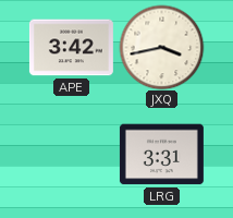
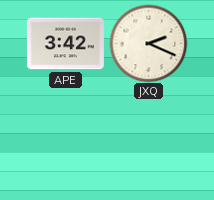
JXQ: 3:43 -> 2:19 (148, 43)
LRG: 3:31 -> none (161, 155)
